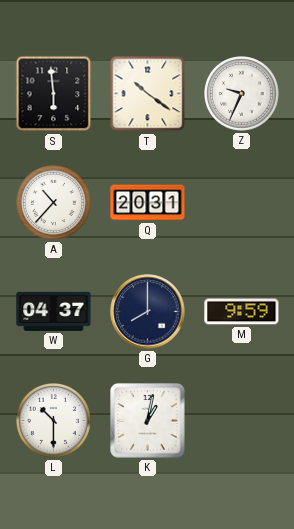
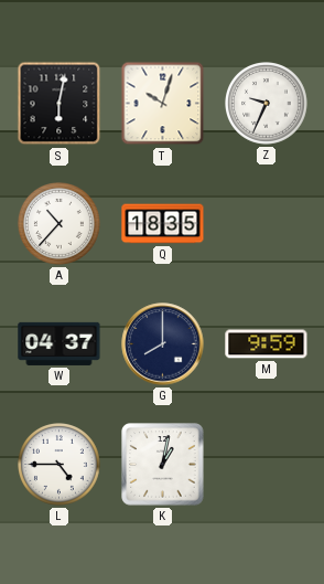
S: 5:59 -> 6:02 (60, 104)
T: 10:21 -> 10:03 (163, 104)
Q: 20:31 -> 18:35 (163, 224)
L: 10:30 -> 4:45 (60, 465)
